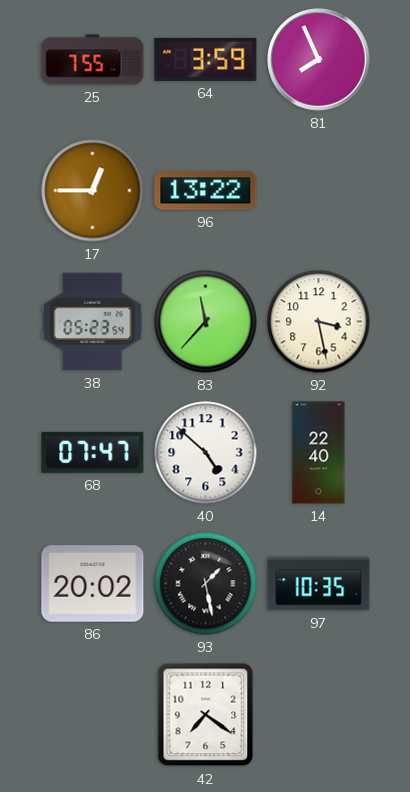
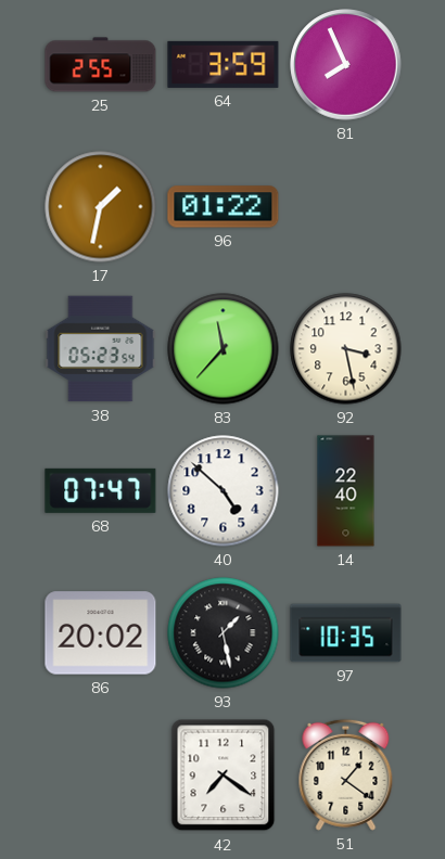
25: 7:55 -> 2:55 (101, 65)
17: 12:45 -> 1:32 (101, 207)
96: 13:22 -> 01:22 (224, 207)
51: none -> 1:21 (346, 774)
